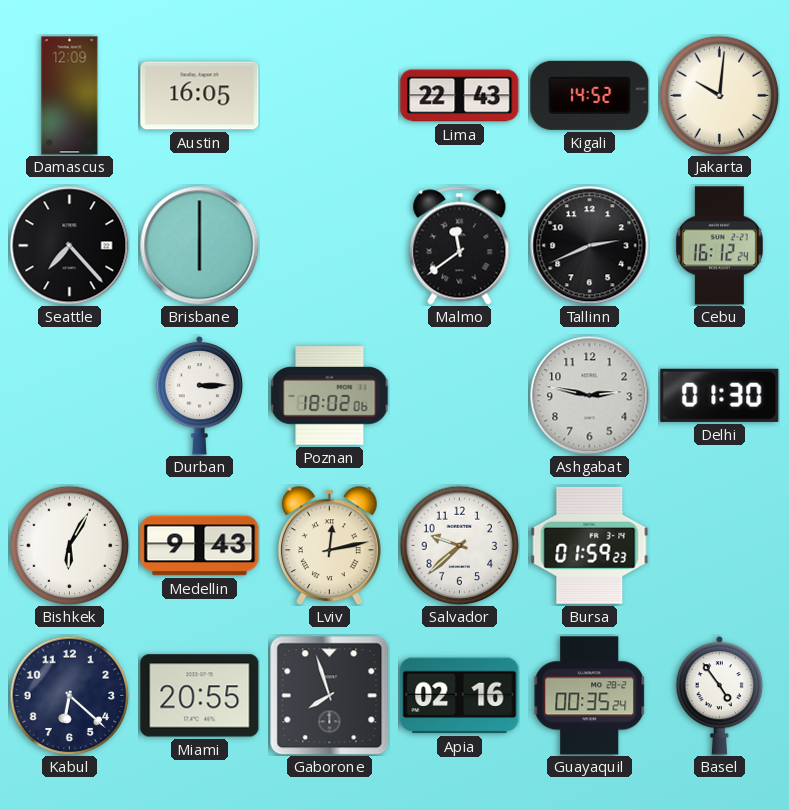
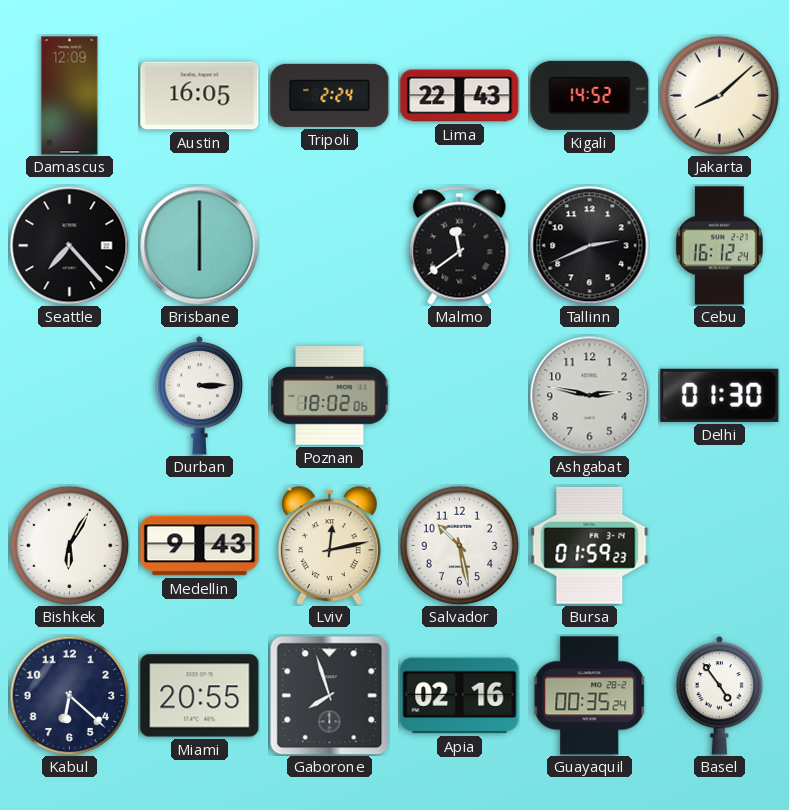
Tripoli: none -> 2:24 (330, 95)
Jakarta: 10:01 -> 8:08 (719, 95)
Salvador: 9:38 -> 10:28 (459, 545)
